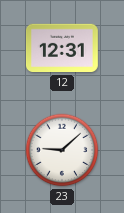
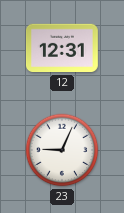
23: 9:08 -> 9:04 (62, 150)
